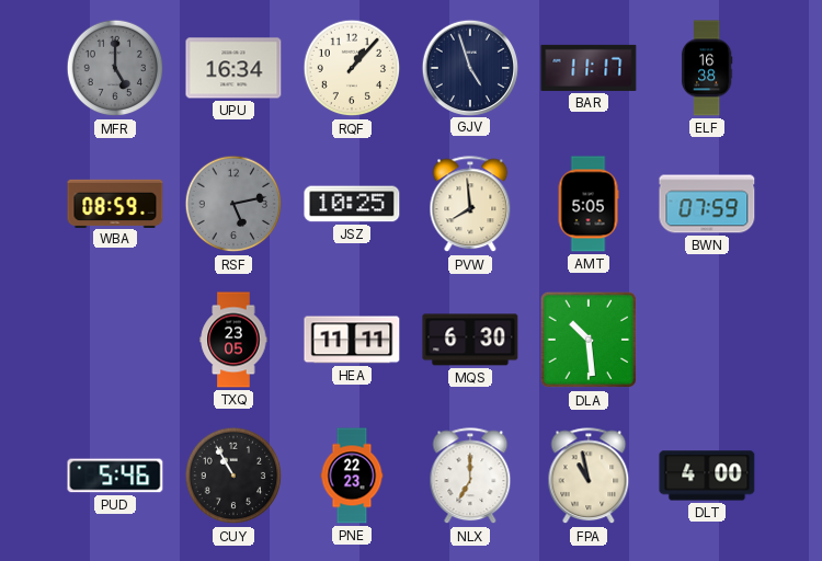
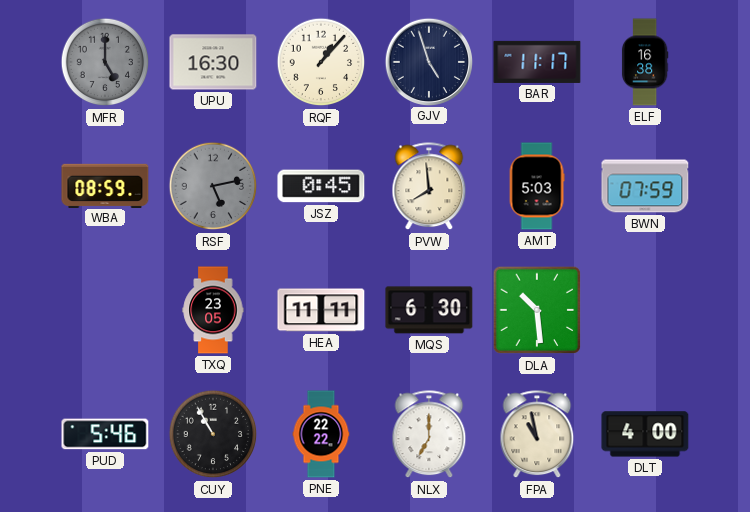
UPU: 16:34 -> 16:30 (213, 62)
JSZ: 10:25 -> 0:45 (321, 186)
AMT: 5:05 -> 5:03 (537, 186)
PNE: 22:23 -> 22:22 (321, 434)
